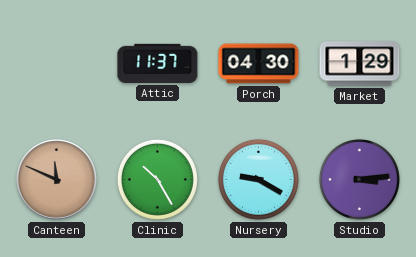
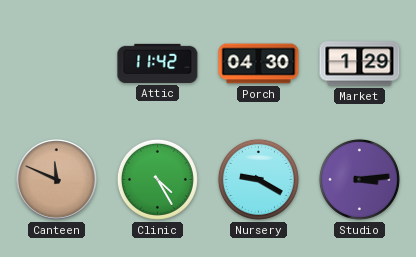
Attic: 11:37 -> 11:42 (158, 63)
Clinic: 10:25 -> 4:25 (157, 179)
